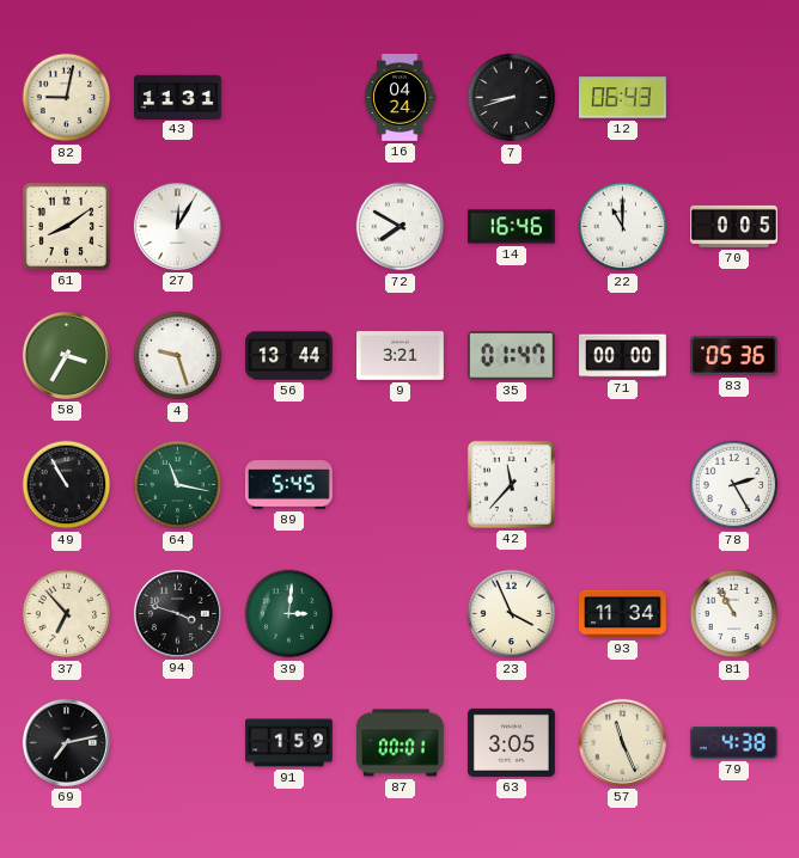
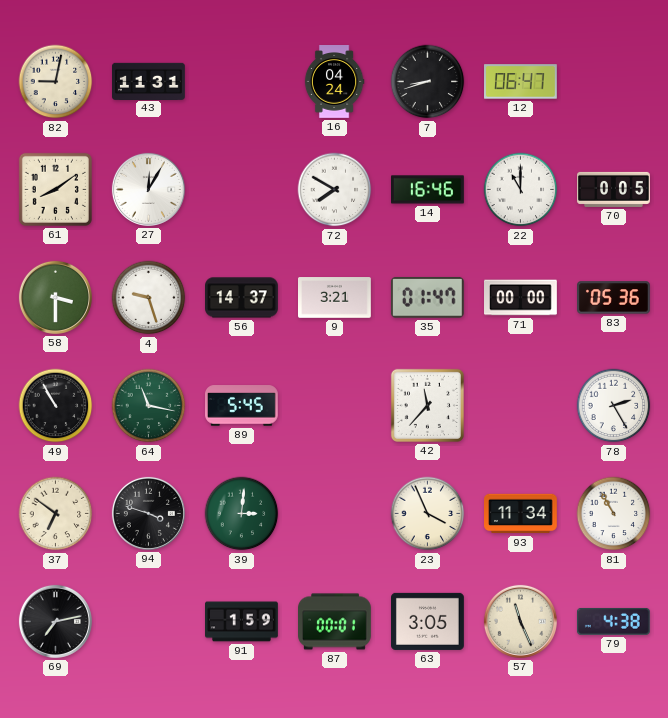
12: 06:43 -> 06:47 (521, 82)
58: 3:35 -> 3:30 (55, 297)
56: 13:44 -> 14:37 (242, 298)
37: 6:53 -> 6:51 (56, 514)
